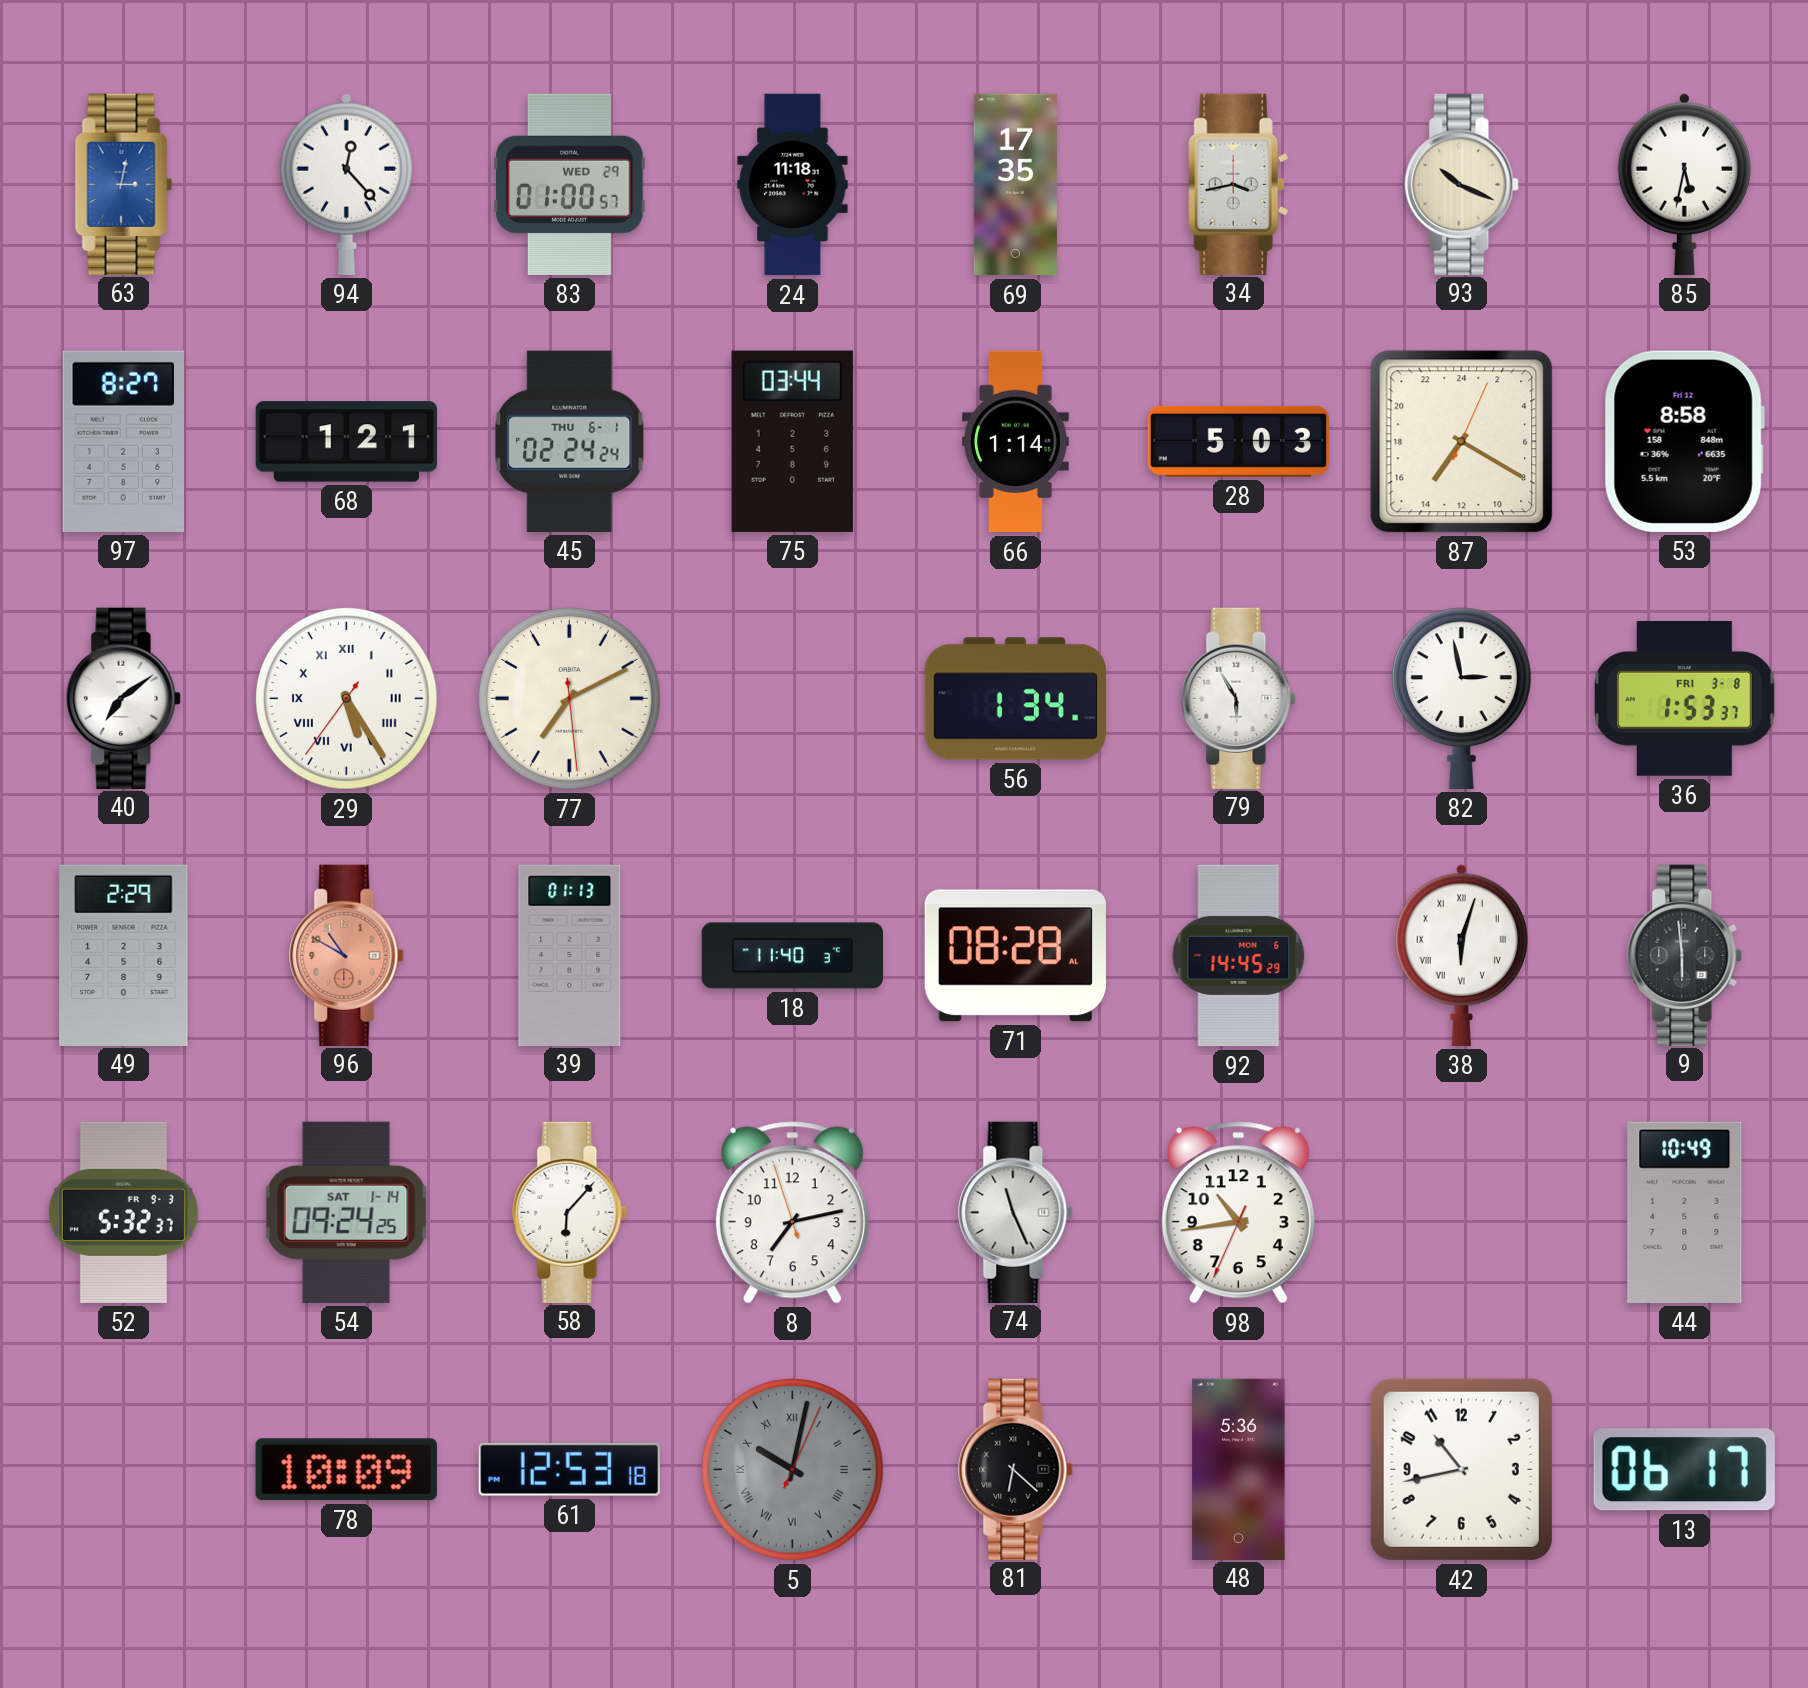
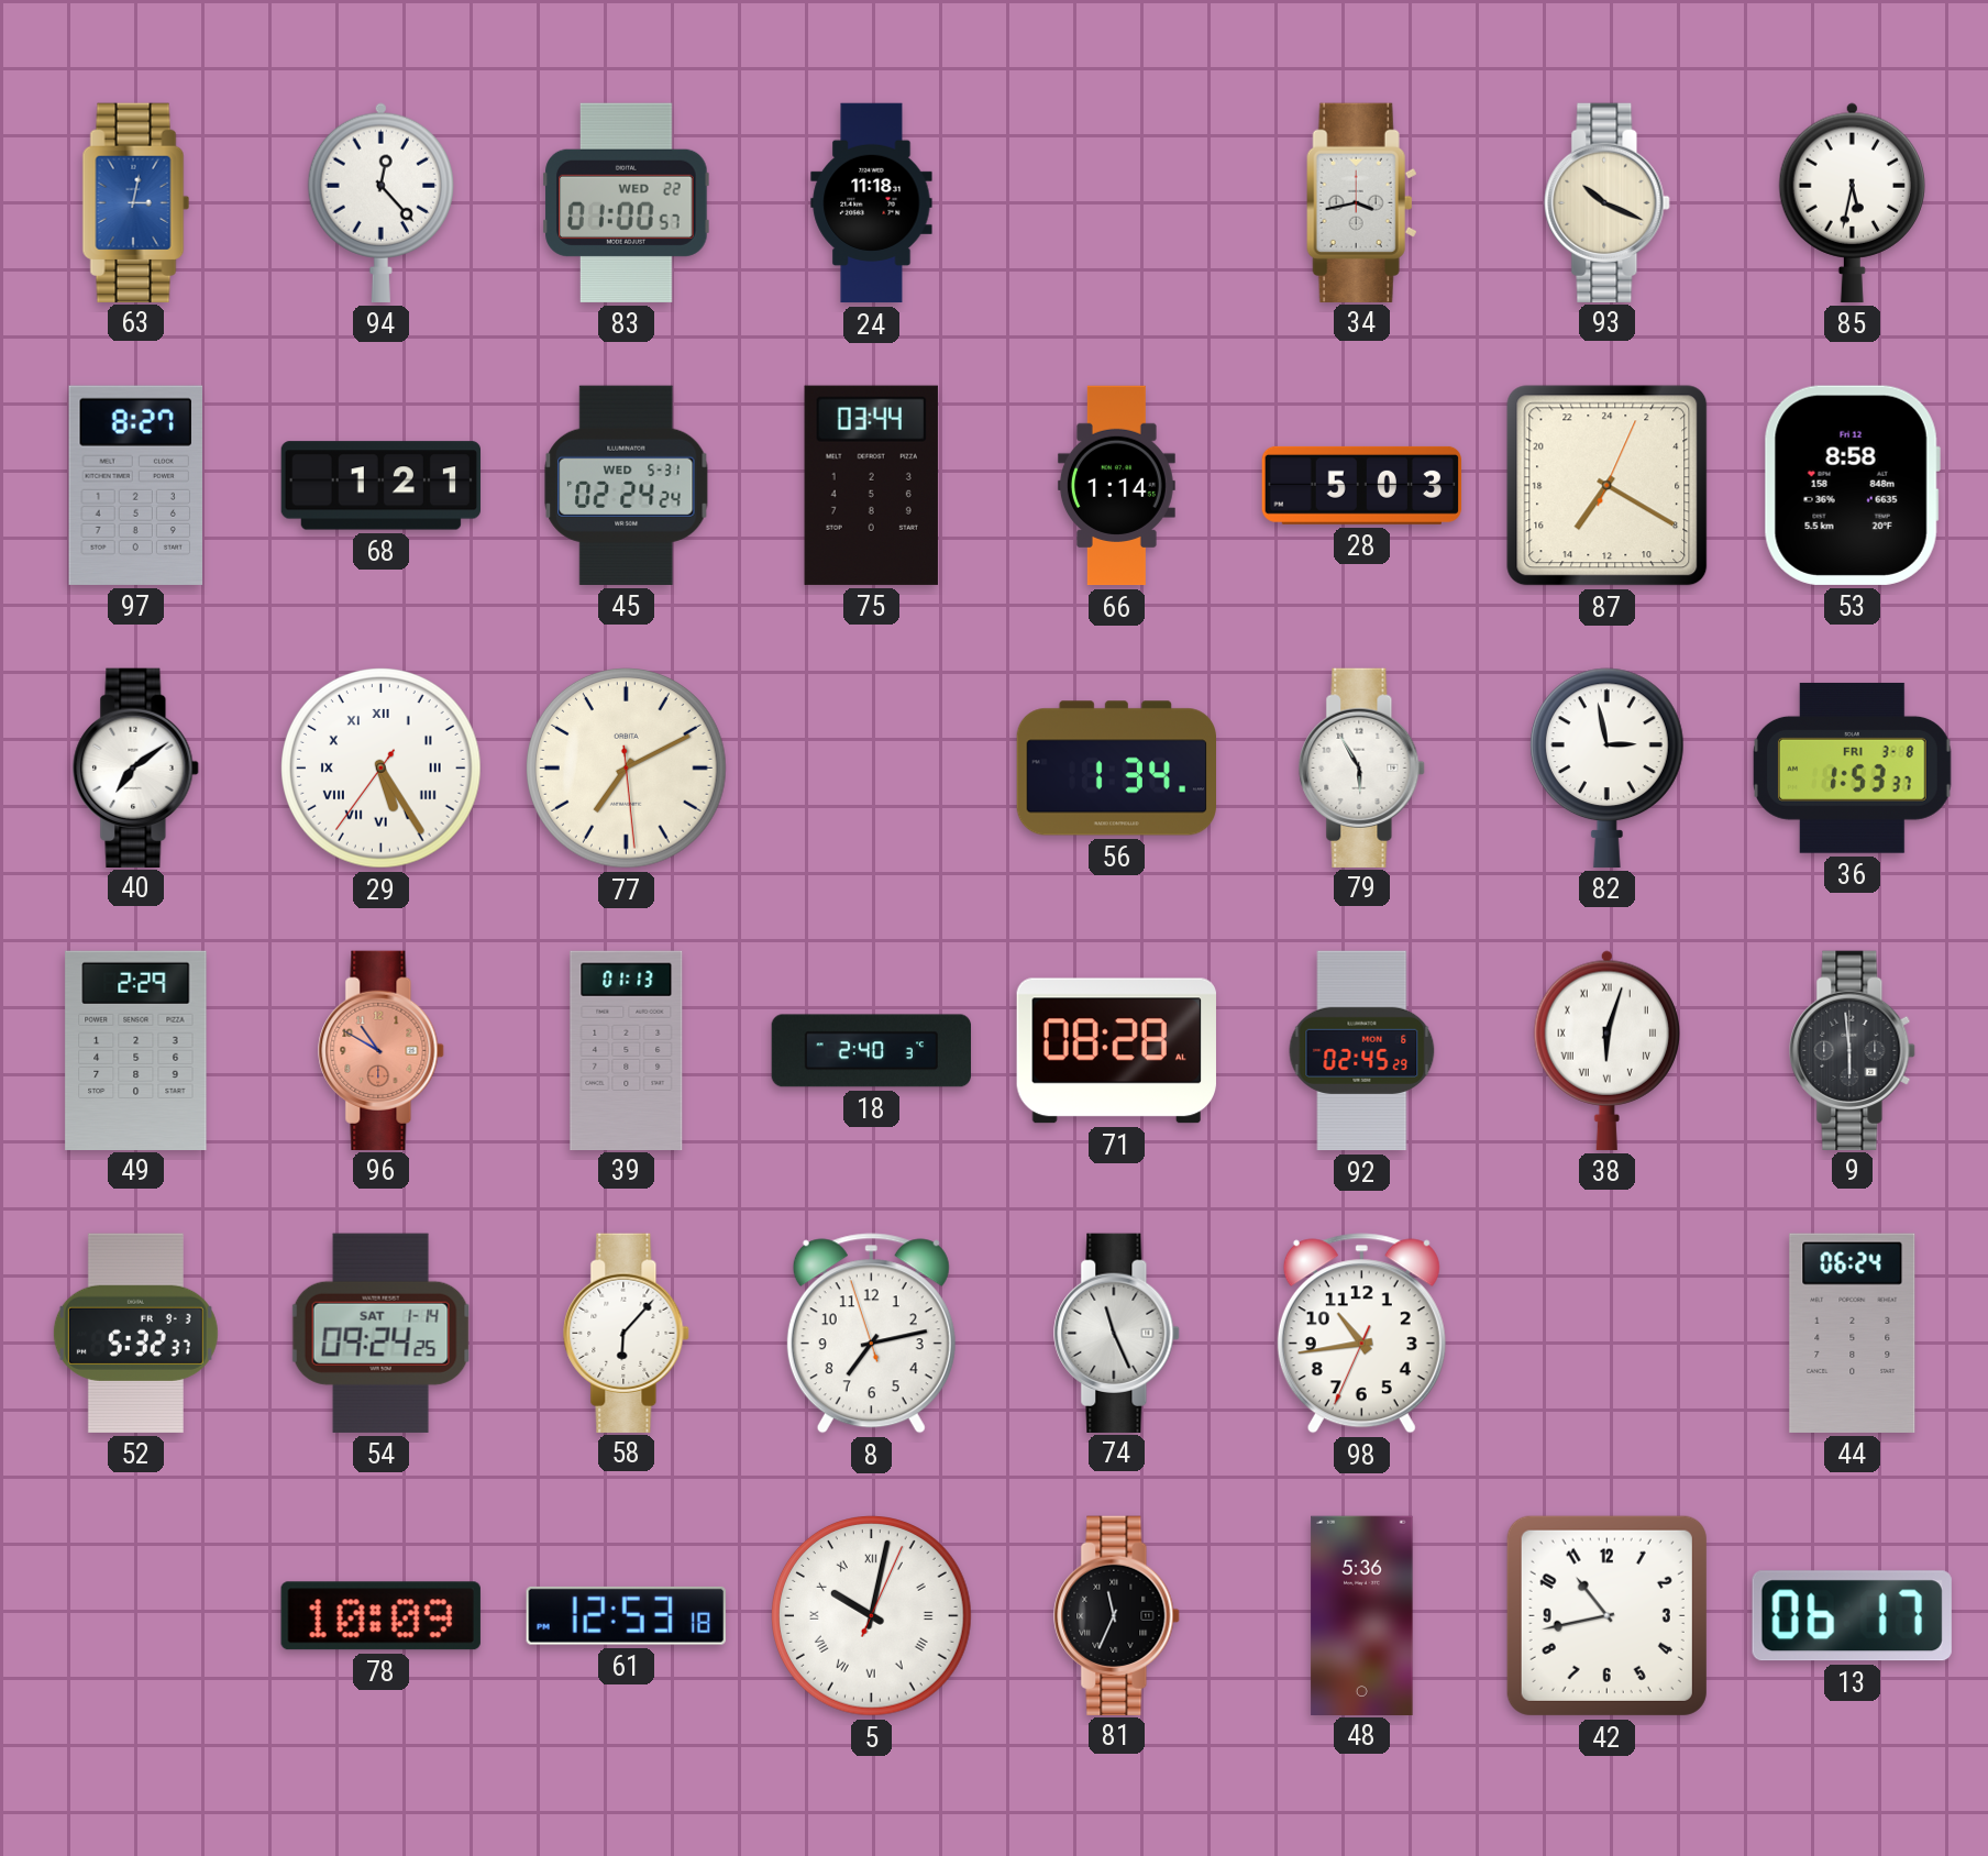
83 date: WED 29 -> WED 22 (627, 202)
69: 17:35 -> none (1015, 185)
45 date: THU 6-1 -> WED 5-31 (627, 485)
18: 11:40 -> 2:40 (872, 1051)
92: 14:45 -> 02:45 (1362, 1051)
44: 10:49 -> 06:24 (1853, 1333)
5 dial: grey -> white (872, 1616)
81: 6:22 -> 11:34 (1117, 1615)
